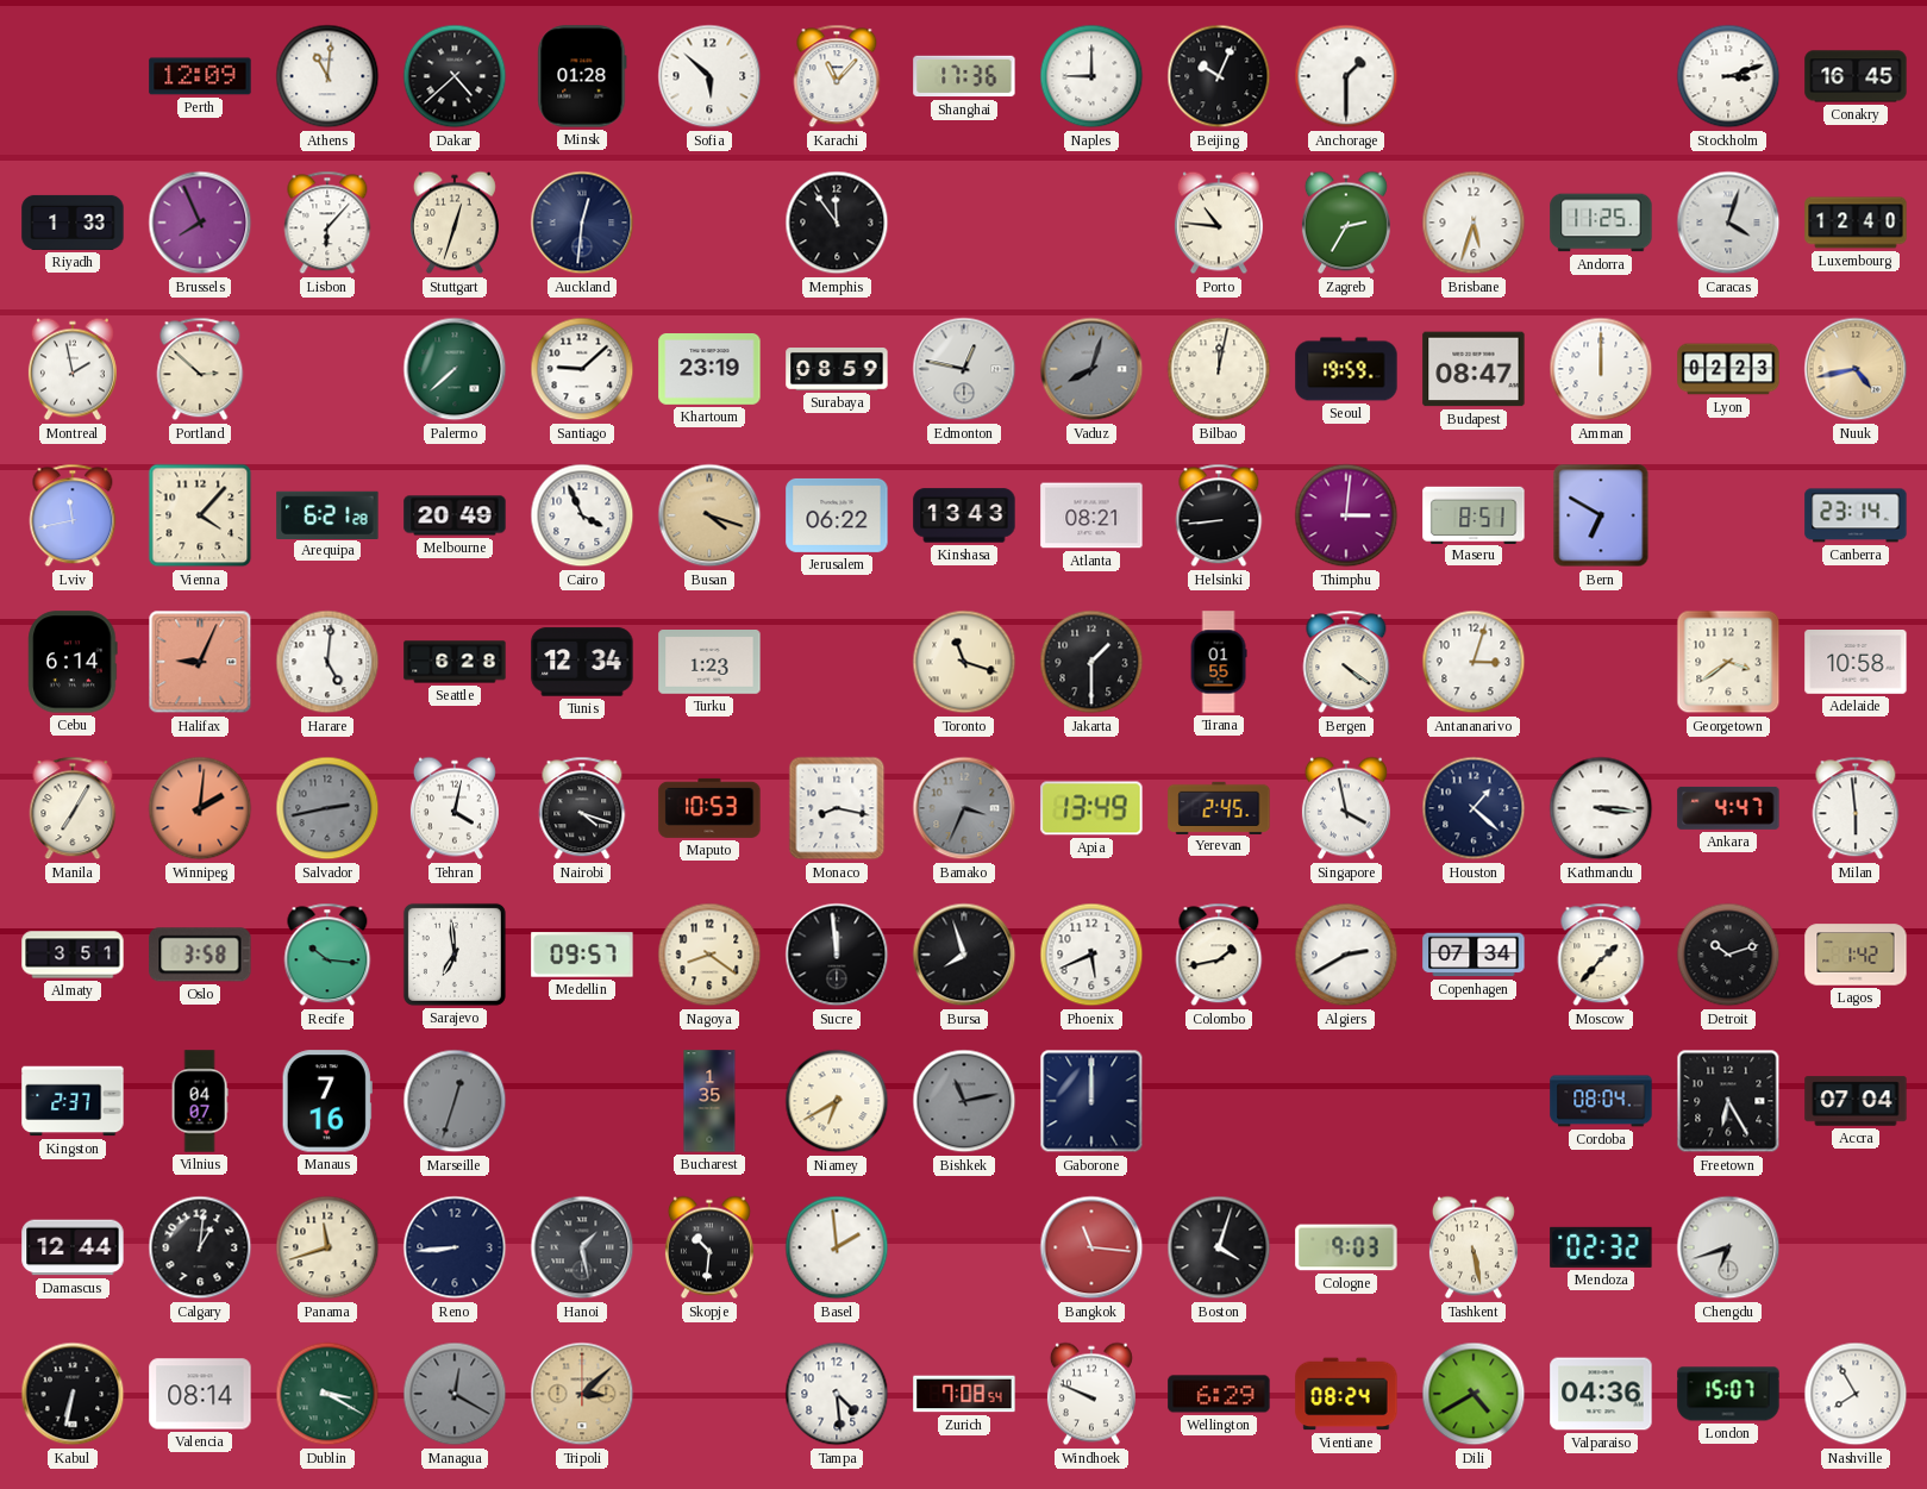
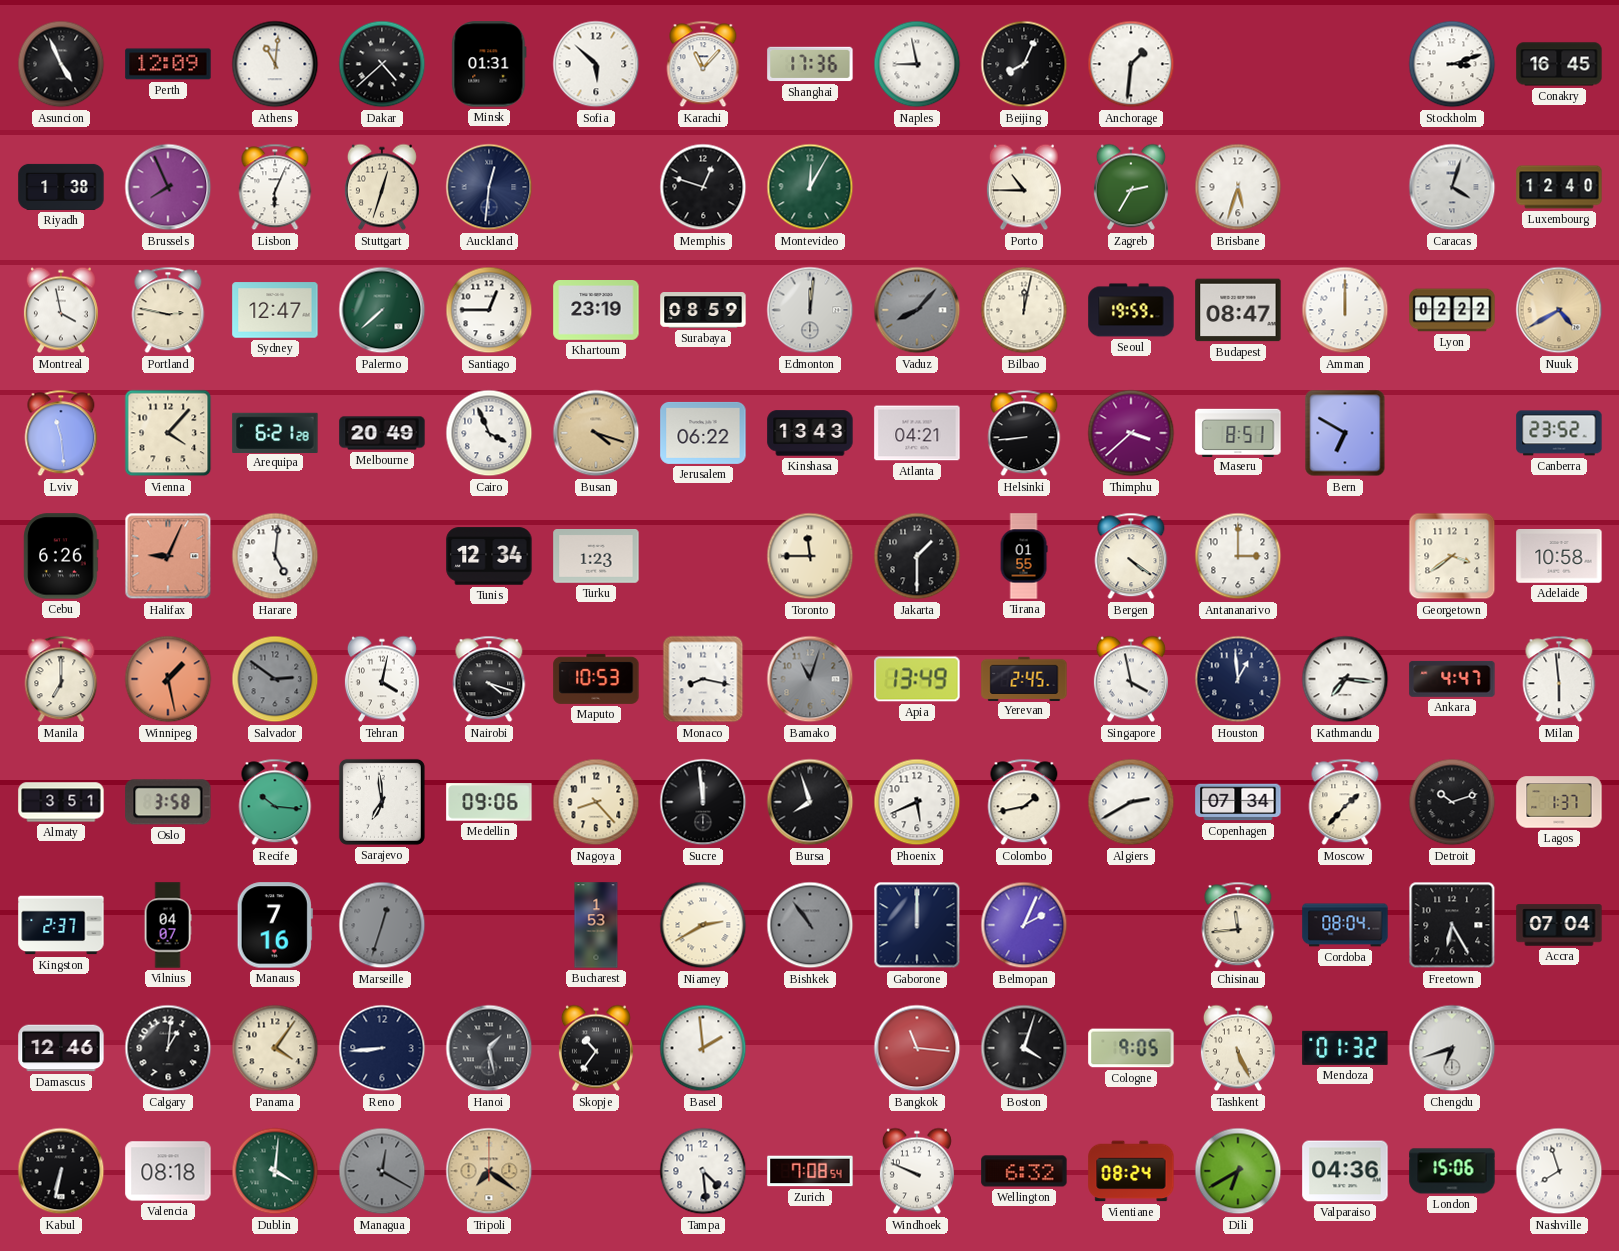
Asuncion: none -> 4:56 (61, 64)
Minsk: 01:28 -> 01:31 (489, 64)
Naples: 9:00 -> 8:58 (917, 64)
Beijing: 10:04 -> 8:04 (1024, 64)
Anchorage: 1:30 -> 1:31 (1131, 64)
Riyadh: 1:33 -> 1:38 (61, 187)
Lisbon: 6:07 -> 6:04 (275, 187)
Memphis: 11:54 -> 12:48 (703, 187)
Montevideo: none -> 12:05 (810, 187)
Porto: 10:46 -> 10:45 (1024, 187)
Andorra: 11:25 -> none (1601, 223)
Montreal: 1:58 -> 3:58 (61, 310)
Portland: 2:52 -> 2:47 (168, 310)
Sydney: none -> 12:47 (275, 310)
Santiago: 9:08 -> 12:45 (489, 310)
Edmonton: 12:47 -> 12:01 (810, 310)
Vaduz: 8:03 -> 8:07 (917, 310)
Lyon: 02:23 -> 02:22 (1452, 310)
Nuuk: 4:43 -> 4:40 (1559, 310)
Lviv: 11:43 -> 11:29 (61, 433)
Atlanta: 08:21 -> 04:21 (917, 433)
Thimphu: 3:01 -> 3:38 (1131, 433)
Canberra: 23:14 -> 23:52 (1559, 433)
Cebu: 6:14 -> 6:26 (61, 556)
Seattle: 6:28 -> none (455, 662)
Toronto: 11:18 -> 11:45 (810, 556)
Antananarivo: 3:03 -> 3:00 (1238, 556)
Manila: 7:05 -> 7:00 (61, 679)
Winnipeg: 2:01 -> 1:28 (168, 679)
Salvador: 2:43 -> 2:51 (275, 679)
Bamako: 3:34 -> 11:03 (810, 679)
Houston: 1:22 -> 12:59 (1238, 679)
Kathmandu: 3:16 -> 7:16 (1345, 679)
Medellin: 09:57 -> 09:06 (489, 802)
Nagoya: 8:21 -> 8:23 (596, 802)
Lagos: 1:42 -> 1:37 (1559, 802)
Bucharest: 1:35 -> 1:53 (596, 925)
Niamey: 6:40 -> 2:40 (703, 925)
Bishkek: 11:13 -> 10:54 (810, 925)
Belmopan: none -> 2:04 (1024, 925)
Chisinau: none -> 11:44 (1238, 925)
Damascus: 12:44 -> 12:46 (61, 1048)
Panama: 11:42 -> 4:06 (275, 1048)
Skopje: 10:31 -> 10:36 (596, 1048)
Cologne: 9:03 -> 9:05 (1131, 1048)
Tashkent: 5:28 -> 5:26 (1238, 1048)
Mendoza: 02:32 -> 01:32 (1345, 1048)
Valencia: 08:14 -> 08:18 (168, 1171)
Dublin: 3:20 -> 4:01 (275, 1171)
Tripoli: 3:08 -> 7:21 (489, 1171)
Wellington: 6:29 -> 6:32 (1024, 1171)
Dili: 4:40 -> 6:40 (1238, 1171)
London: 15:07 -> 15:06 (1452, 1171)
Nashville: 7:55 -> 7:57 (1559, 1171)
